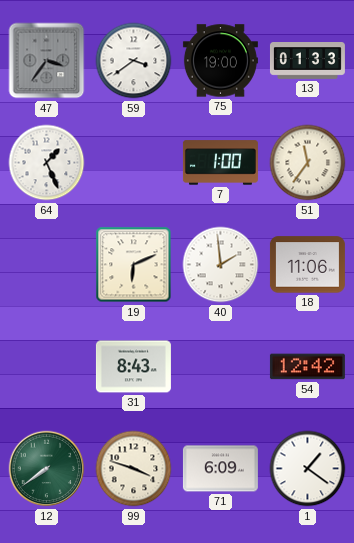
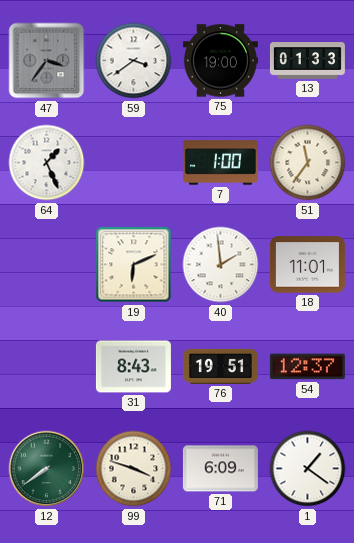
18: 11:06 -> 11:01 (307, 265)
76: none -> 19:51 (220, 366)
54: 12:42 -> 12:37 (307, 367)
